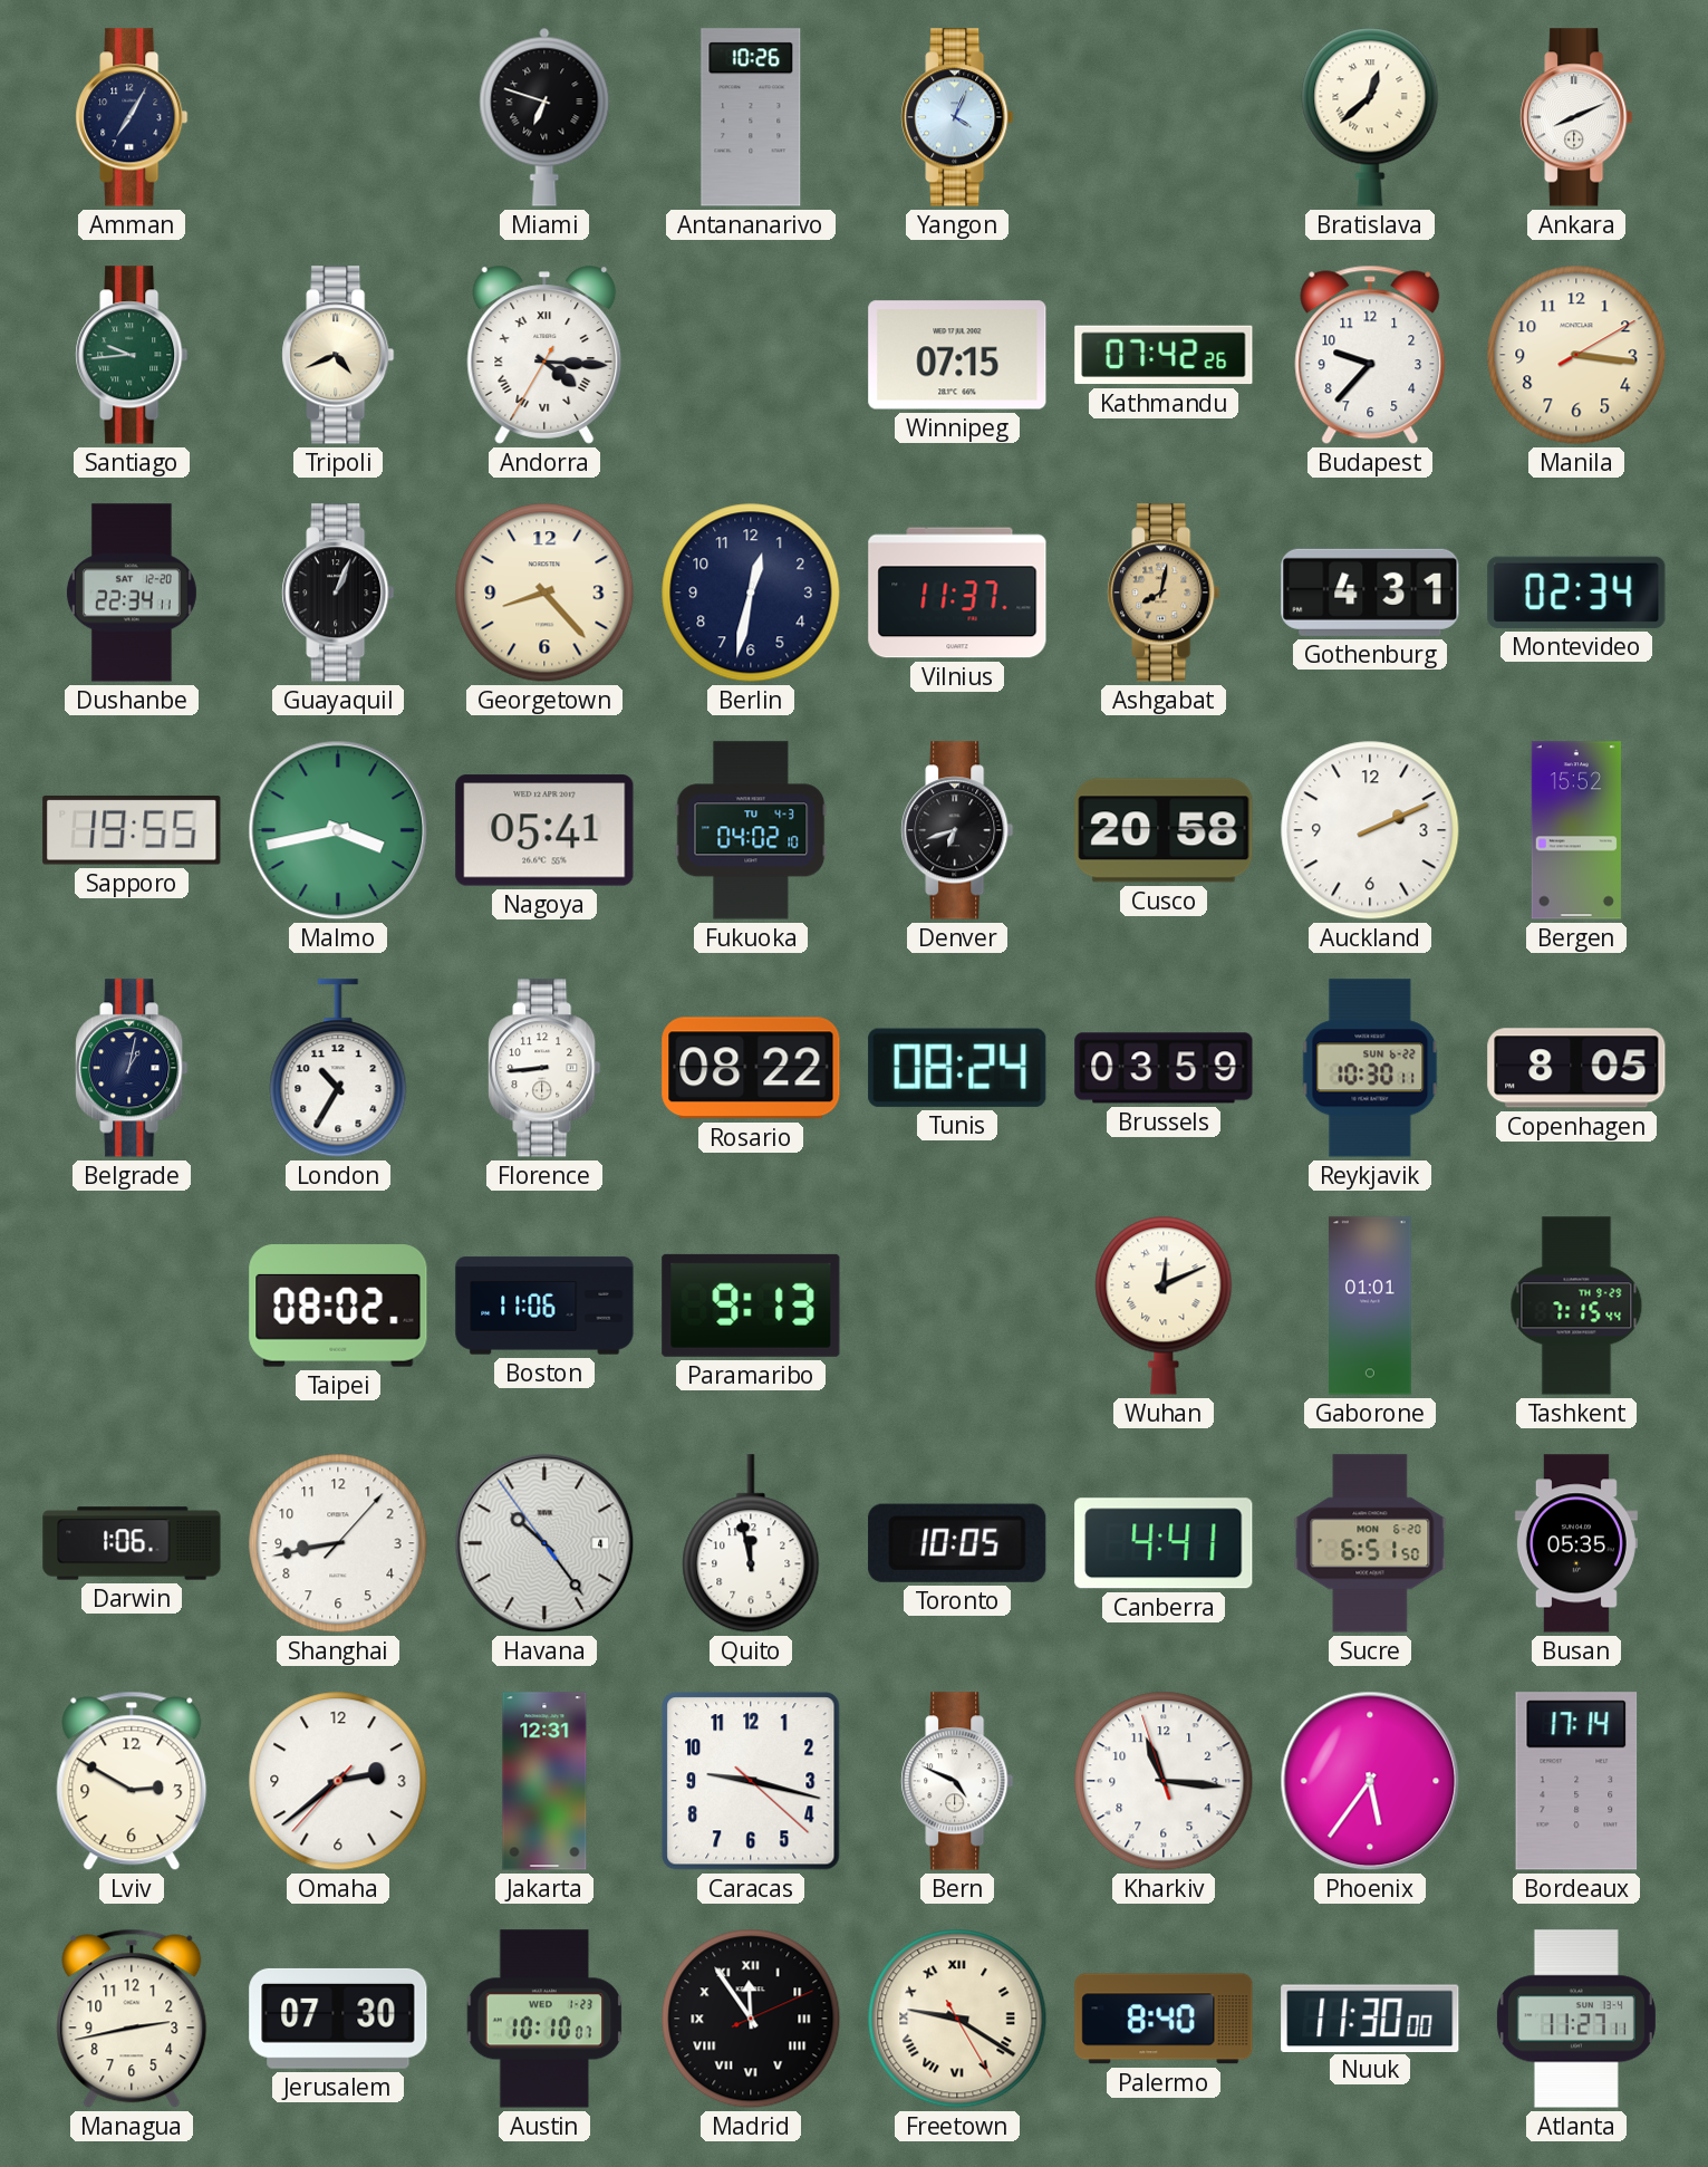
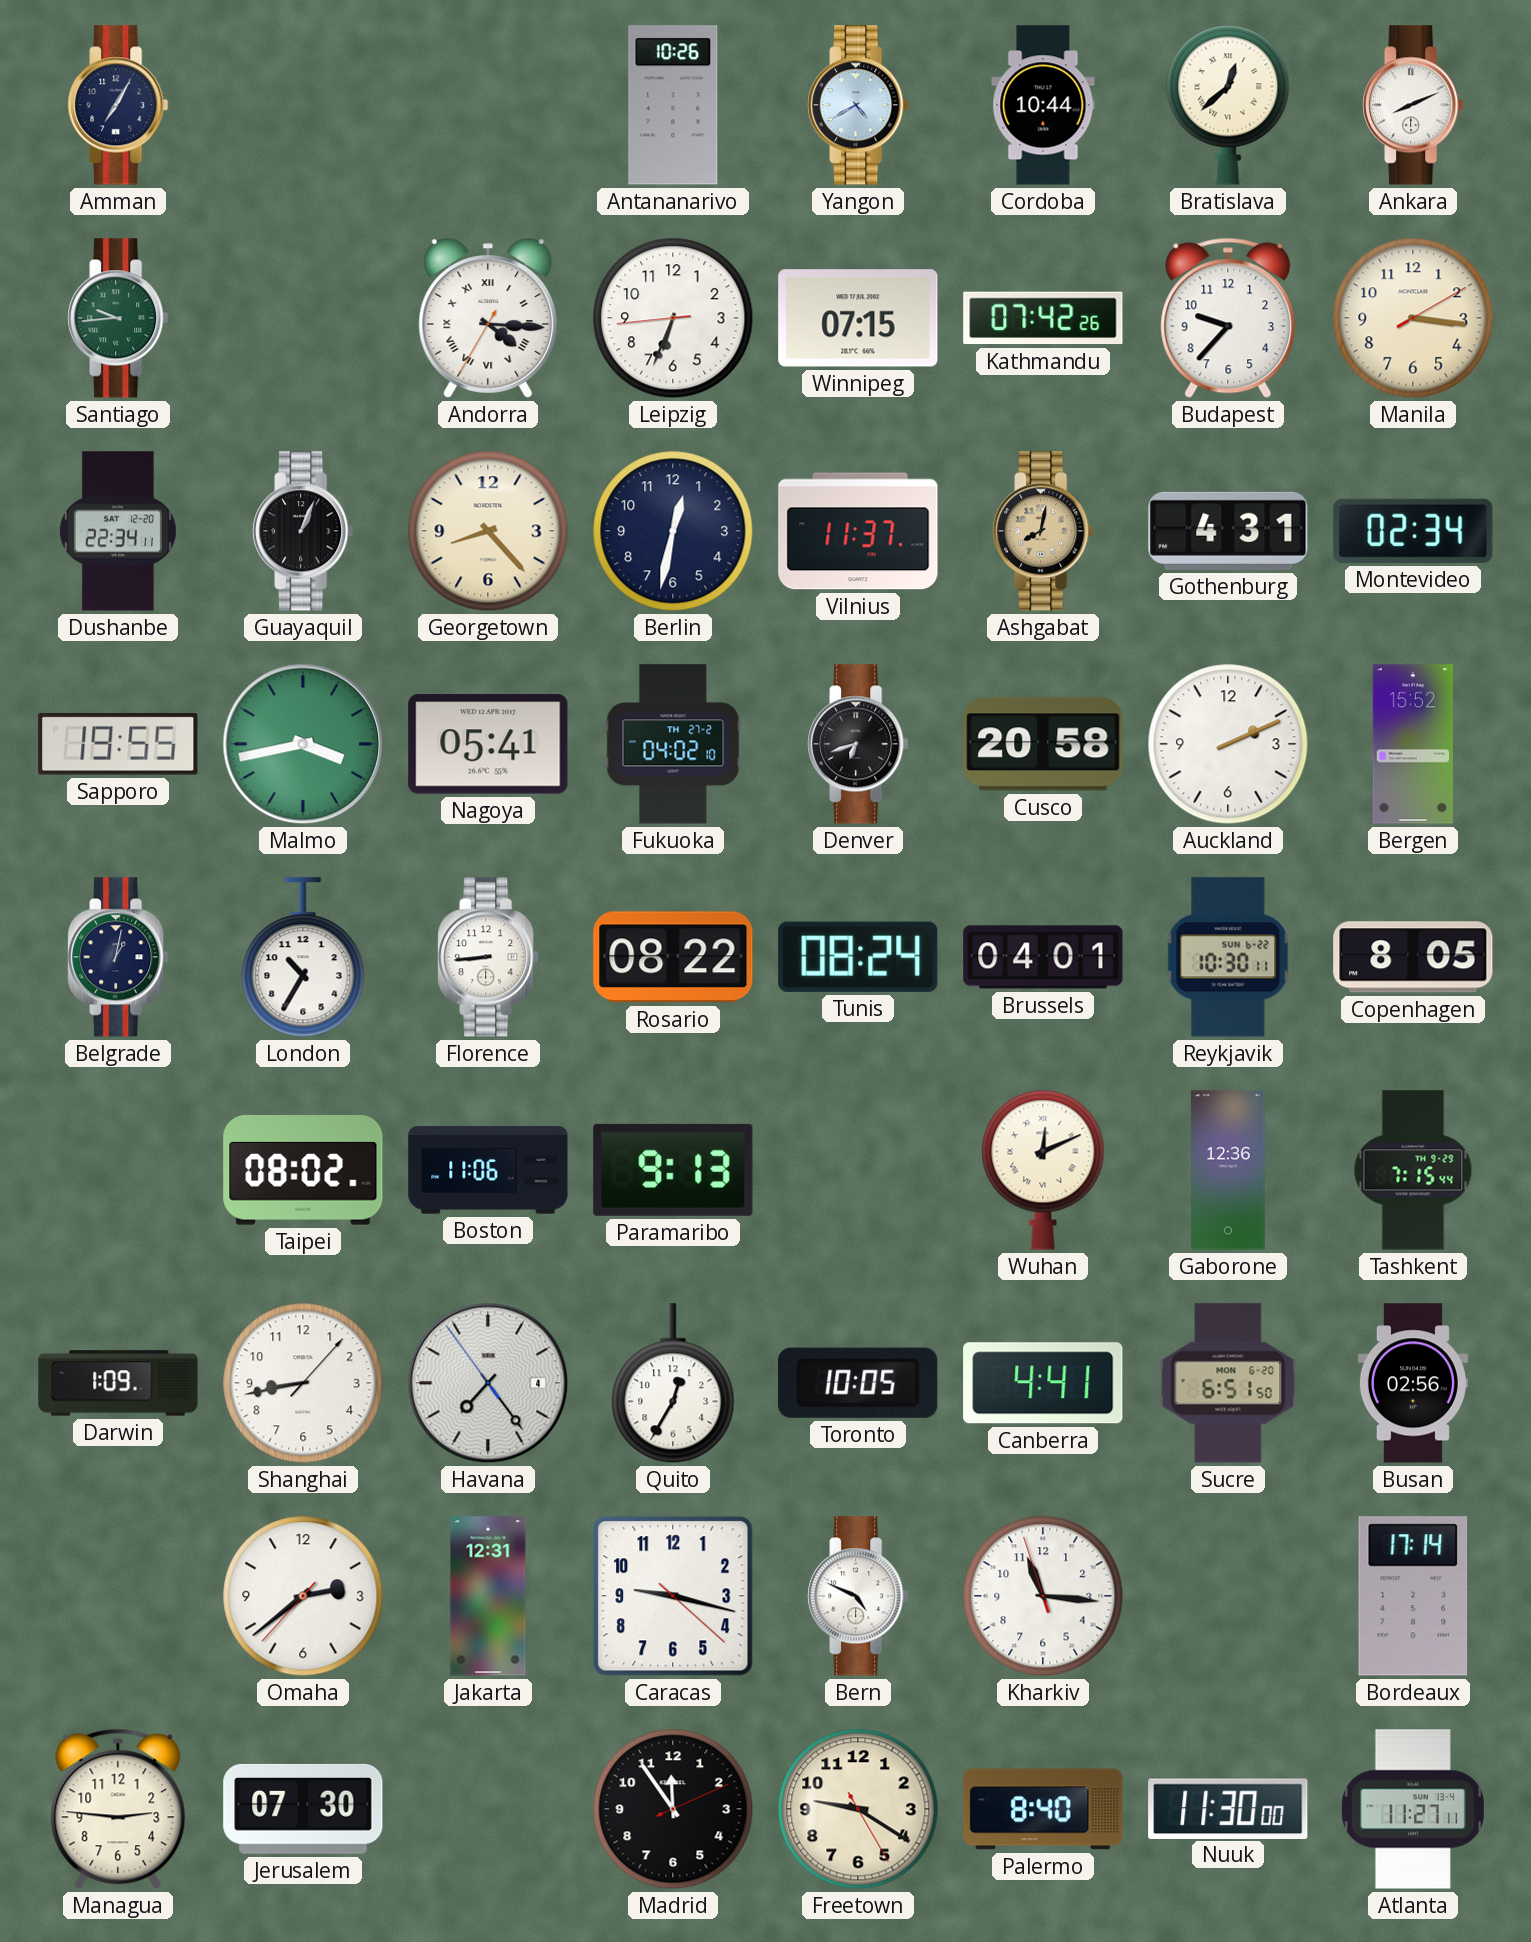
Miami: 6:48 -> none (544, 117)
Yangon: 4:04 -> 4:40 (858, 105)
Cordoba: none -> 10:44 (1043, 105)
Tripoli: 4:41 -> none (338, 355)
Leipzig: none -> 6:33 (673, 318)
Fukuoka date: TU 4-3 -> TH 27-2 (673, 744)
Brussels: 03:59 -> 04:01 (1043, 957)
Gaborone: 01:01 -> 12:36 (1229, 1170)
Darwin: 1:06 -> 1:09 (118, 1383)
Havana: 10:23 -> 7:23 (488, 1383)
Quito: 11:58 -> 12:35 (673, 1384)
Busan: 05:35 -> 02:56 (1413, 1383)
Lviv: 2:50 -> none (132, 1781)
Phoenix: 5:36 -> none (1370, 1781)
Managua: 2:43 -> 2:46 (118, 1809)
Austin: 10:10 -> none (544, 2019)
Madrid numerals: Roman -> Arabic (673, 1809)
Freetown numerals: Roman -> Arabic (858, 1809)
